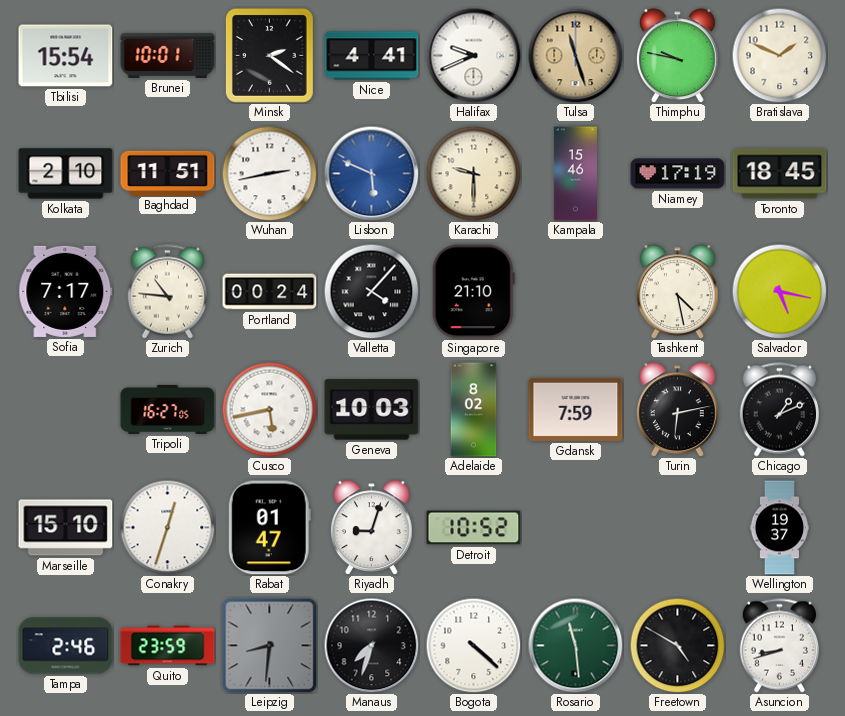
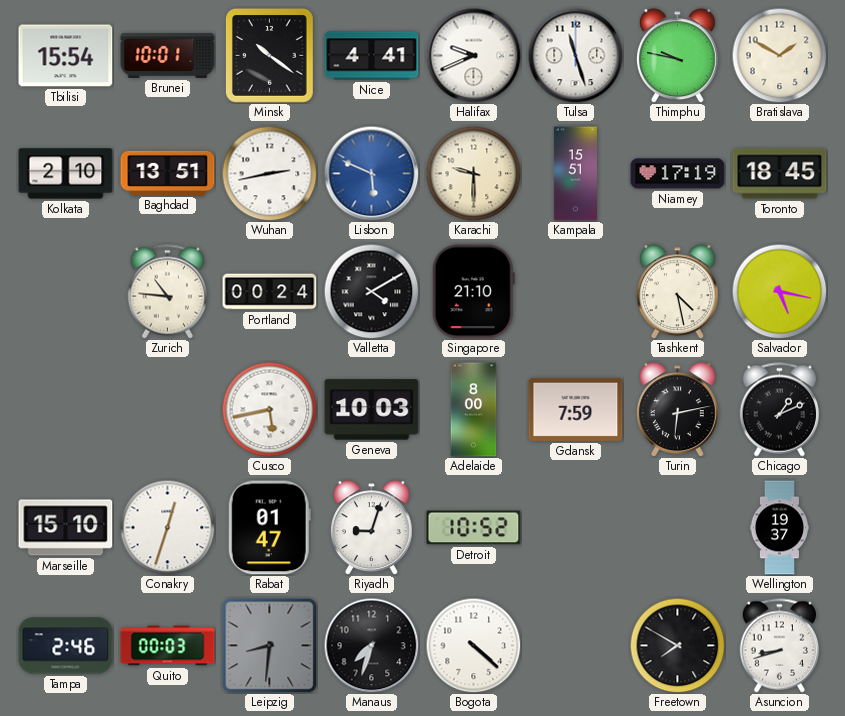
Minsk: 2:21 -> 10:21 (269, 56)
Tulsa dial: champagne -> white (575, 55)
Bratislava: 1:49 -> 1:50 (779, 55)
Baghdad: 11:51 -> 13:51 (168, 173)
Kampala: 15:46 -> 15:51 (575, 174)
Sofia: 7:17 -> none (66, 291)
Valletta: 4:07 -> 4:10 (371, 291)
Tripoli: 16:27 -> none (168, 409)
Adelaide: 8:02 -> 8:00 (474, 410)
Quito: 23:59 -> 00:03 (168, 646)
Rosario: 11:29 -> none (575, 645)
Freetown: 4:50 -> 7:50 (677, 645)
